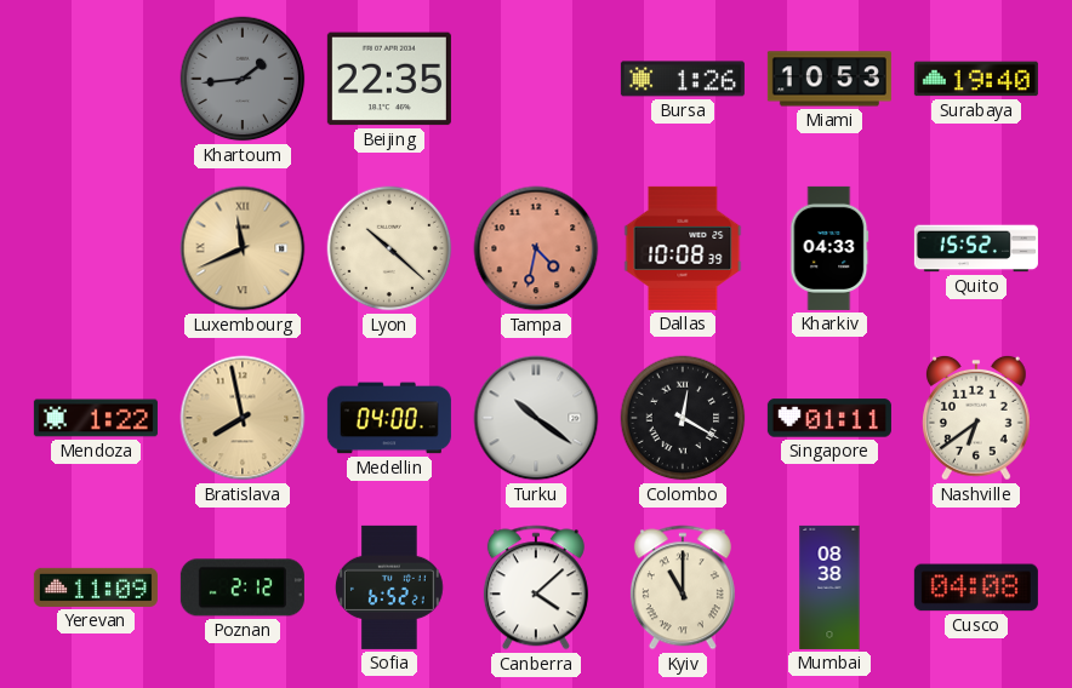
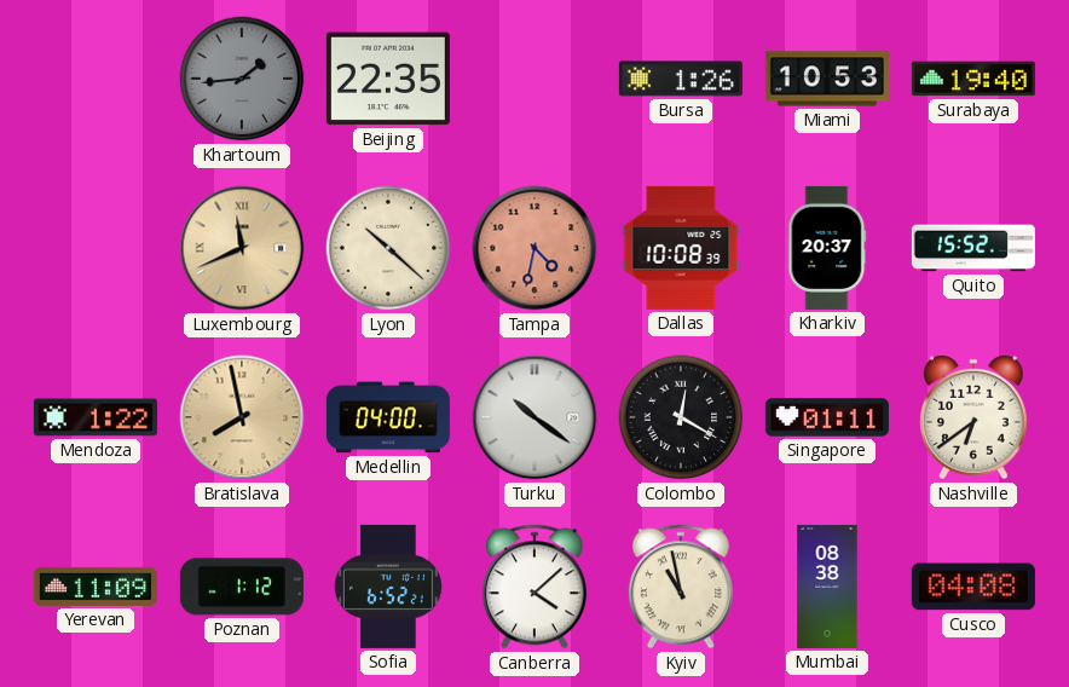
Kharkiv: 04:33 -> 20:37 (827, 248)
Poznan: 2:12 -> 1:12 (242, 587)
Kyiv: 11:00 -> 10:58 (681, 587)
